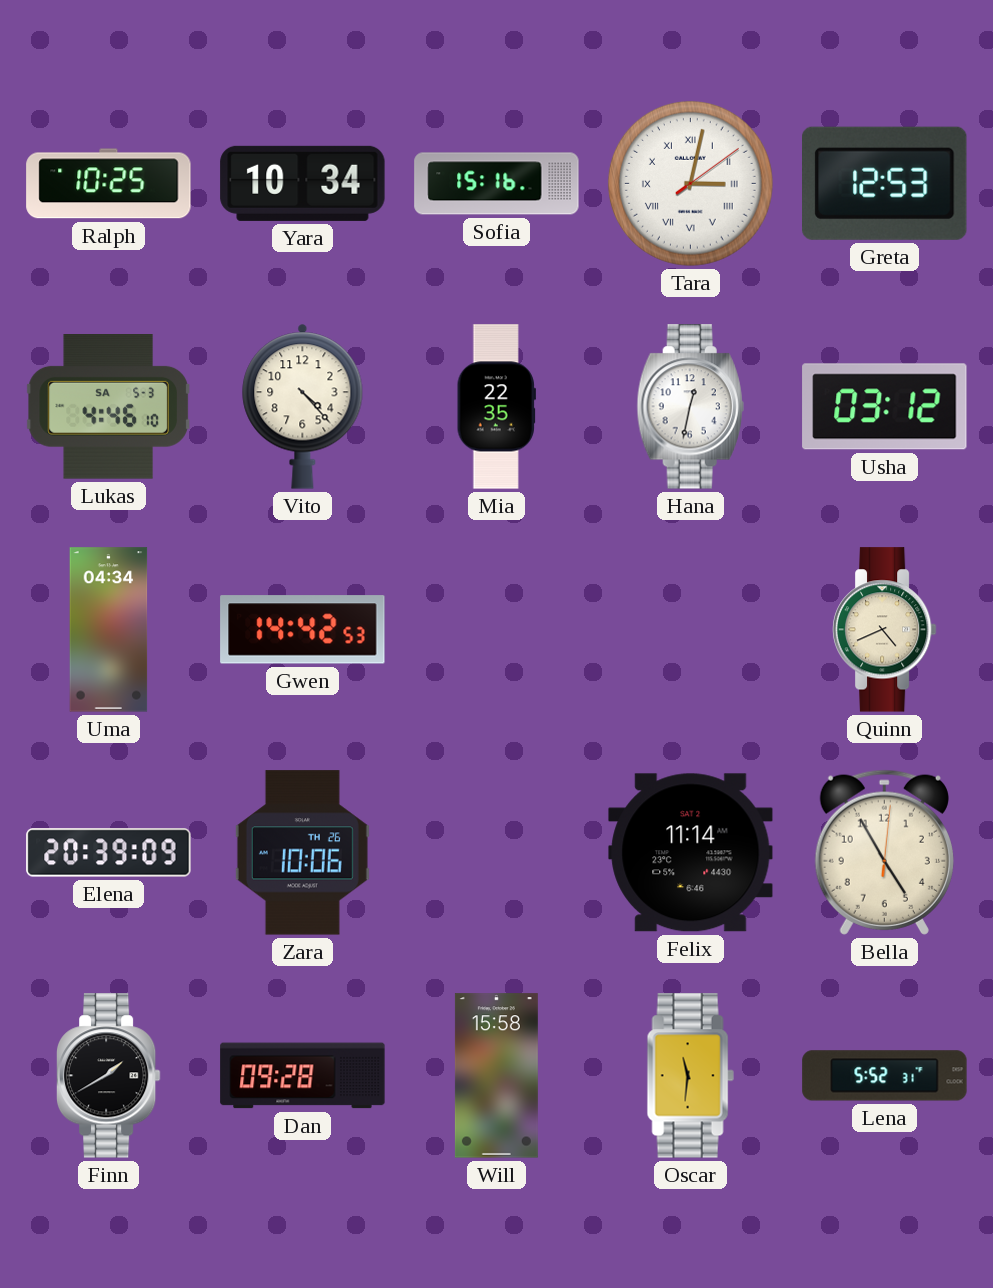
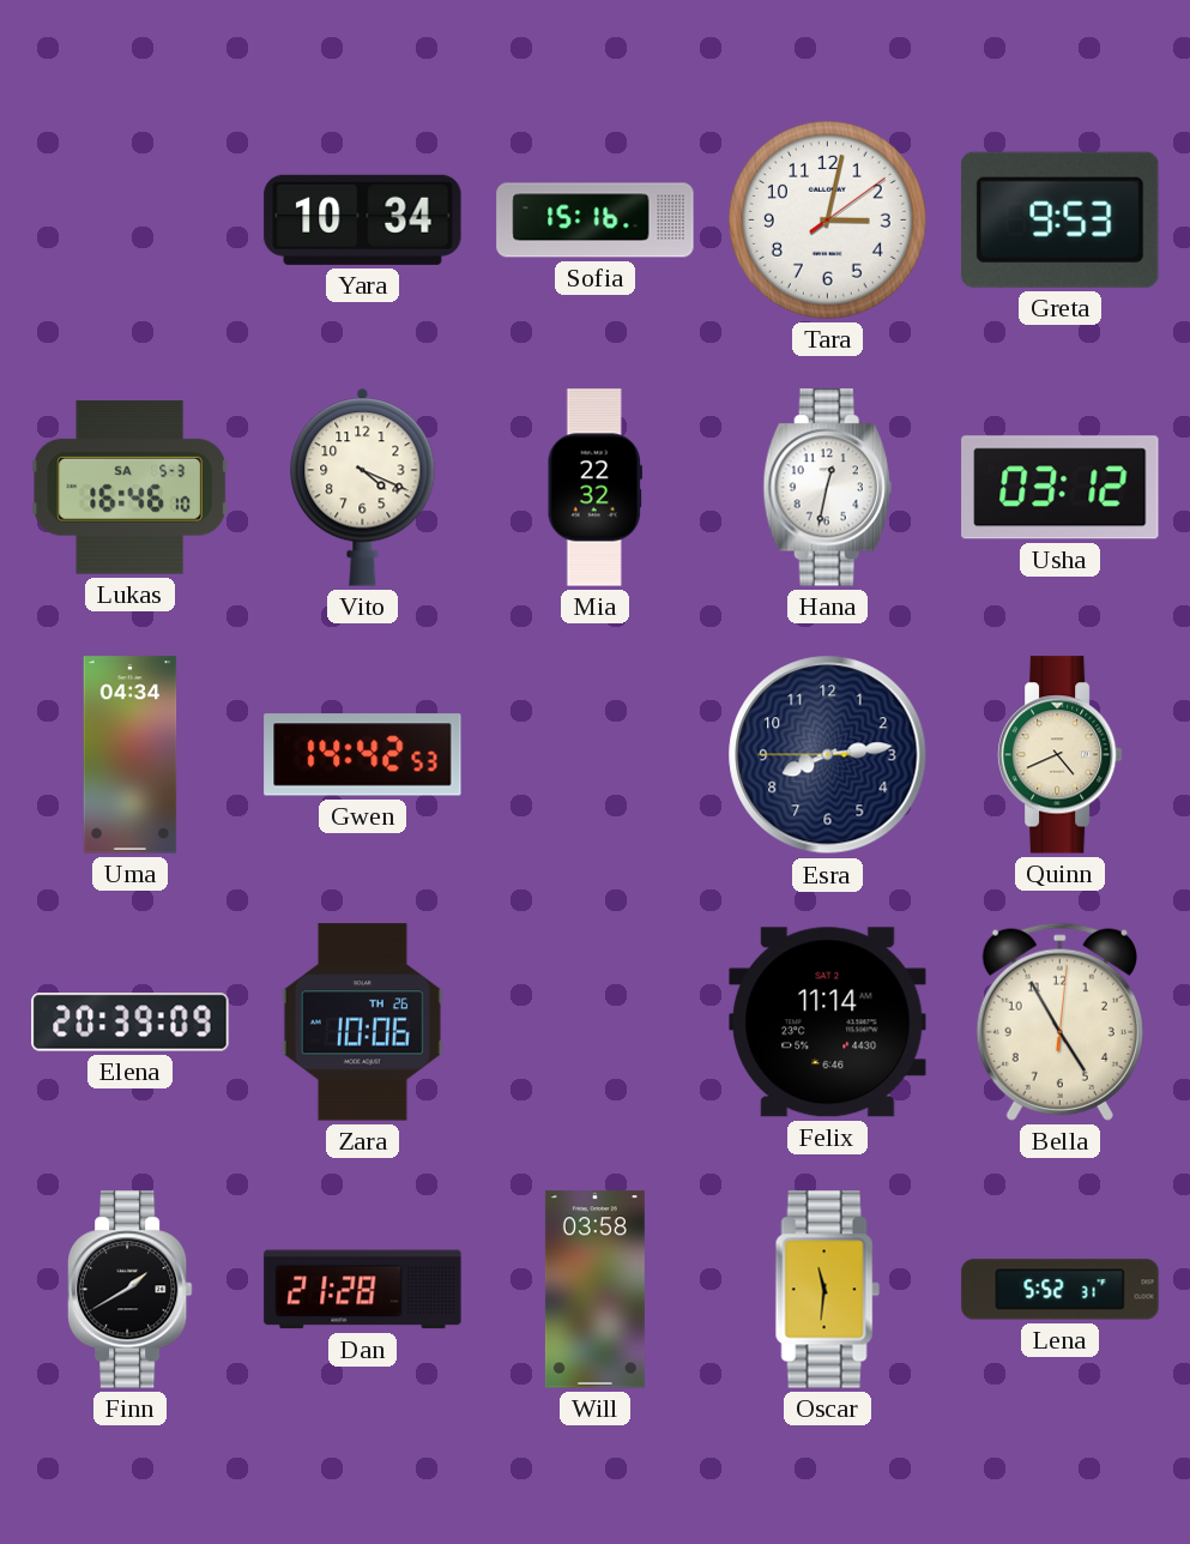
Ralph: 10:25 -> none (109, 184)
Tara numerals: Roman -> Arabic (827, 219)
Greta: 12:53 -> 9:53 (1061, 219)
Lukas: 4:46 -> 16:46 (129, 488)
Vito: 4:23 -> 4:19 (363, 487)
Mia: 22:35 -> 22:32 (594, 488)
Esra: none -> 8:13 (828, 755)
Dan: 09:28 -> 21:28 (363, 1290)
Will: 15:58 -> 03:58 (594, 1290)
